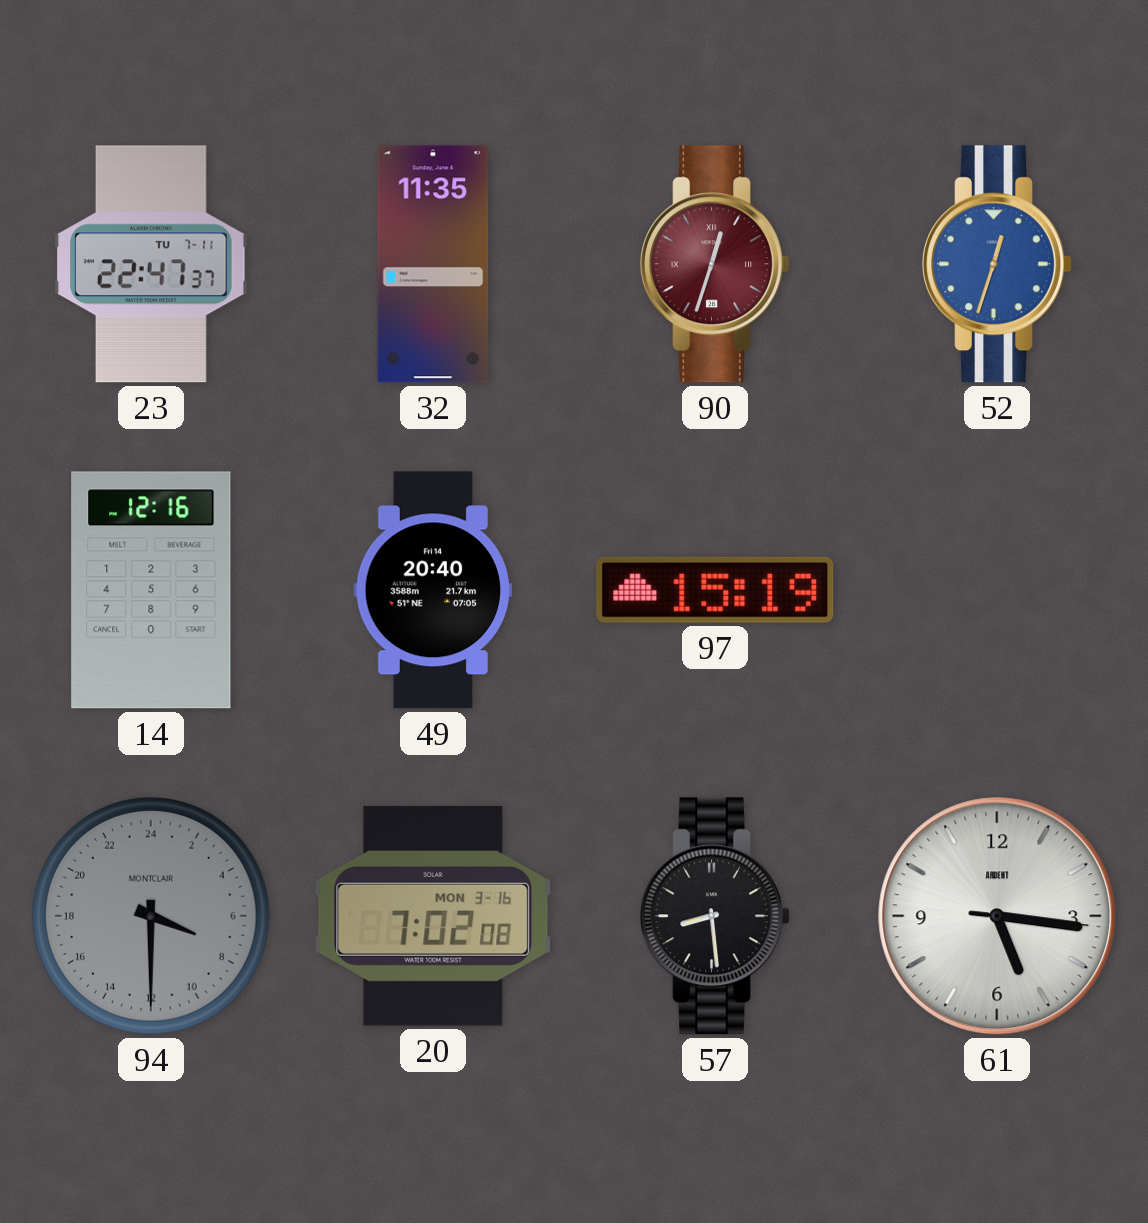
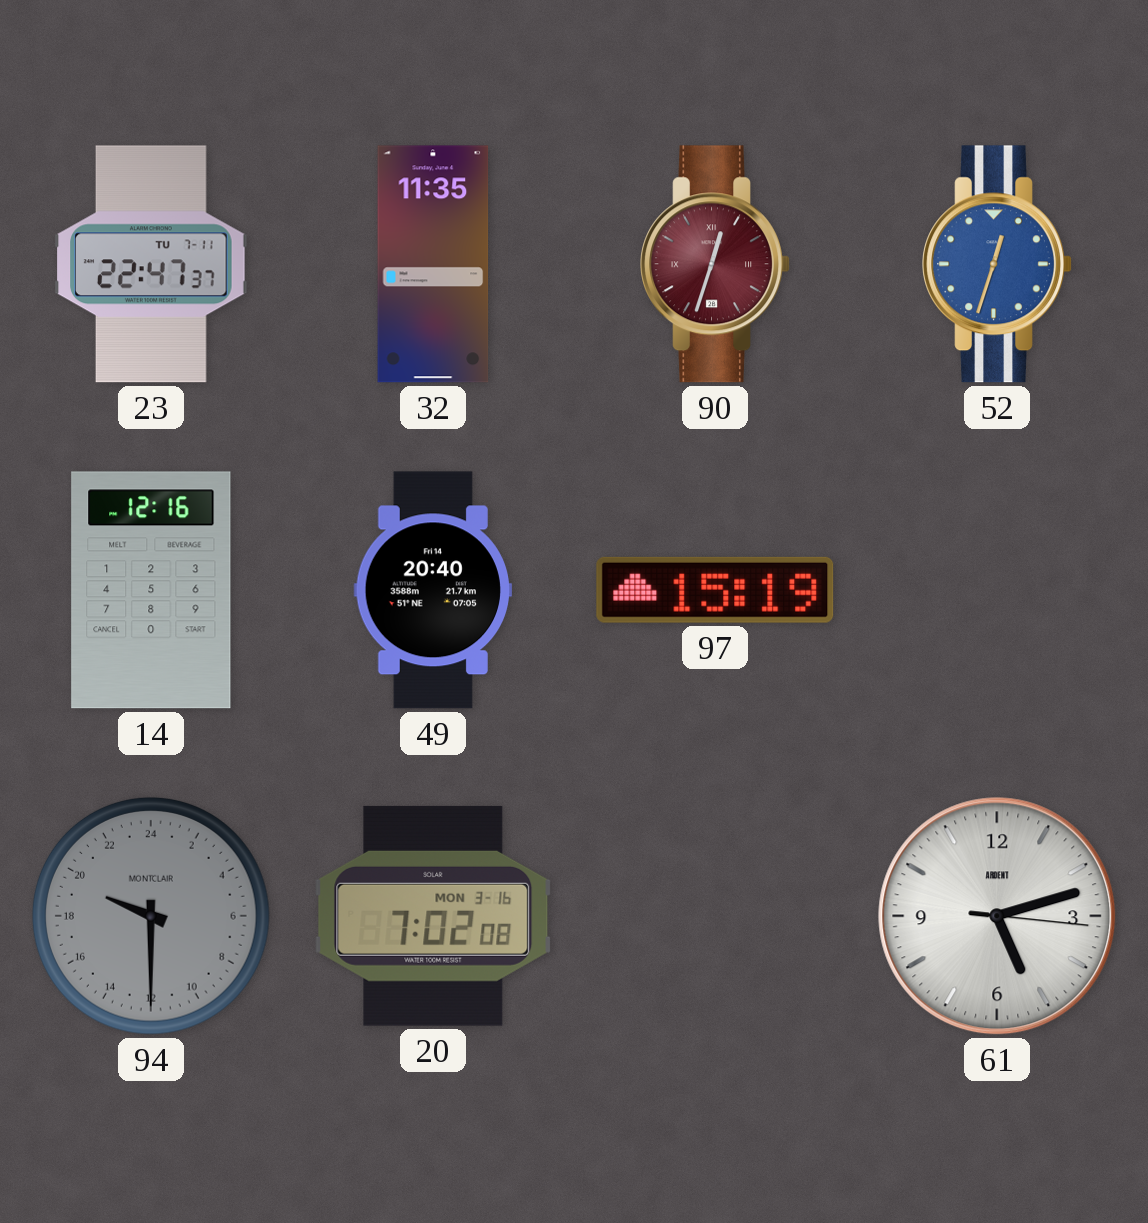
94: 7:30 -> 19:30 (151, 916)
57: 8:29 -> none (715, 916)
61: 5:16 -> 5:12 (997, 916)
